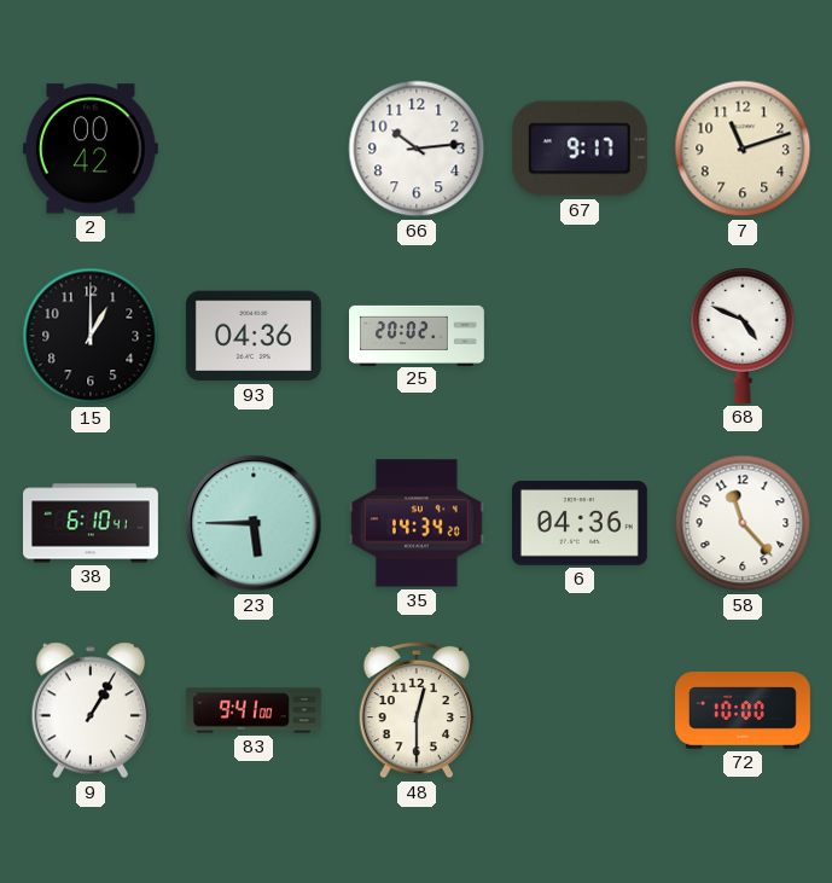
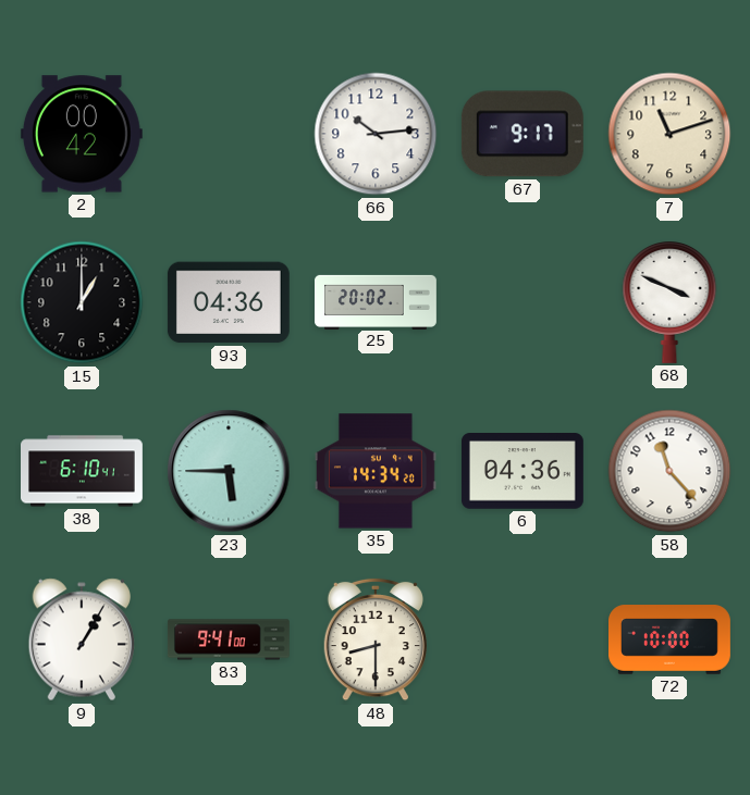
68: 4:49 -> 3:49 (669, 302)
48: 12:30 -> 8:30 (374, 639)
